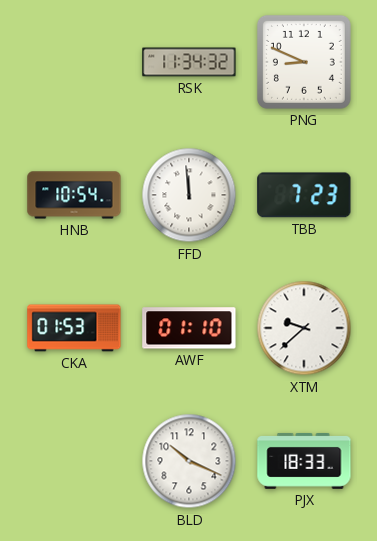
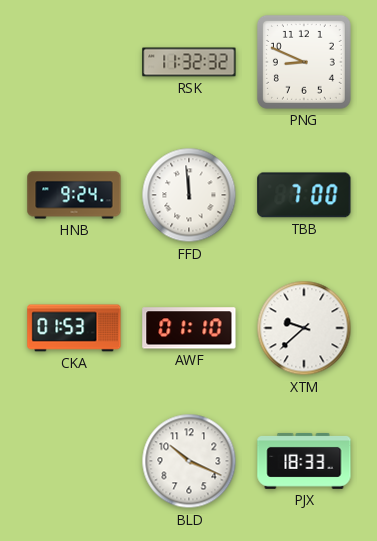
RSK: 11:34 -> 11:32 (189, 62)
HNB: 10:54 -> 9:24 (74, 195)
TBB: 7:23 -> 7:00 (304, 195)
